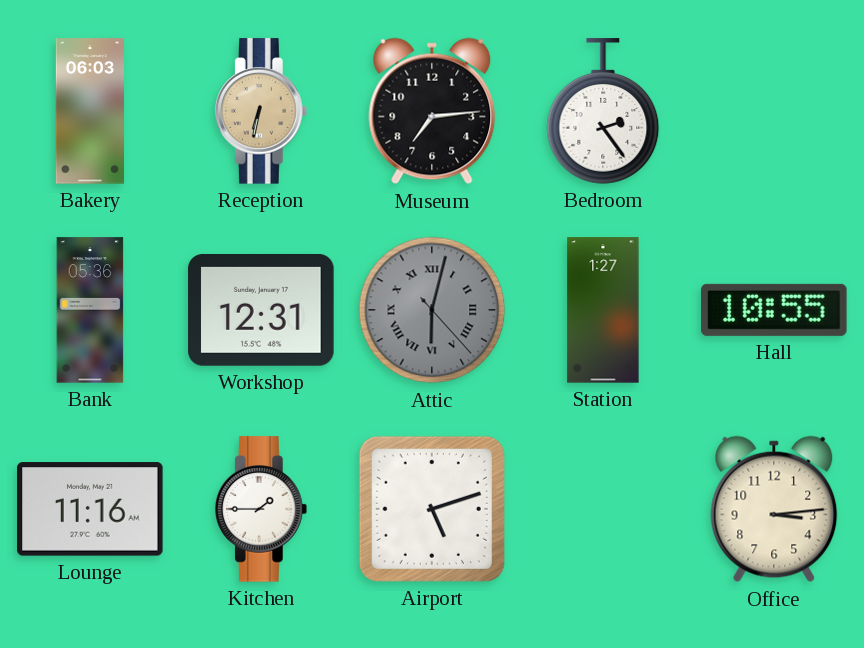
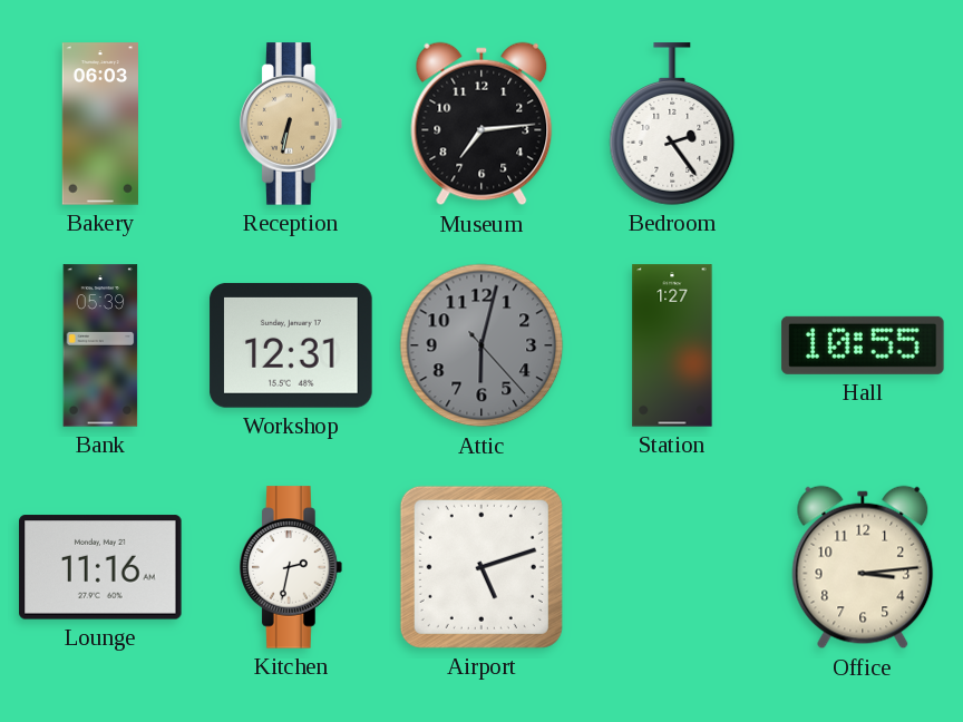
Bank: 05:36 -> 05:39 (100, 345)
Attic numerals: Roman -> Arabic (481, 345)
Kitchen: 1:45 -> 2:32 (292, 567)
